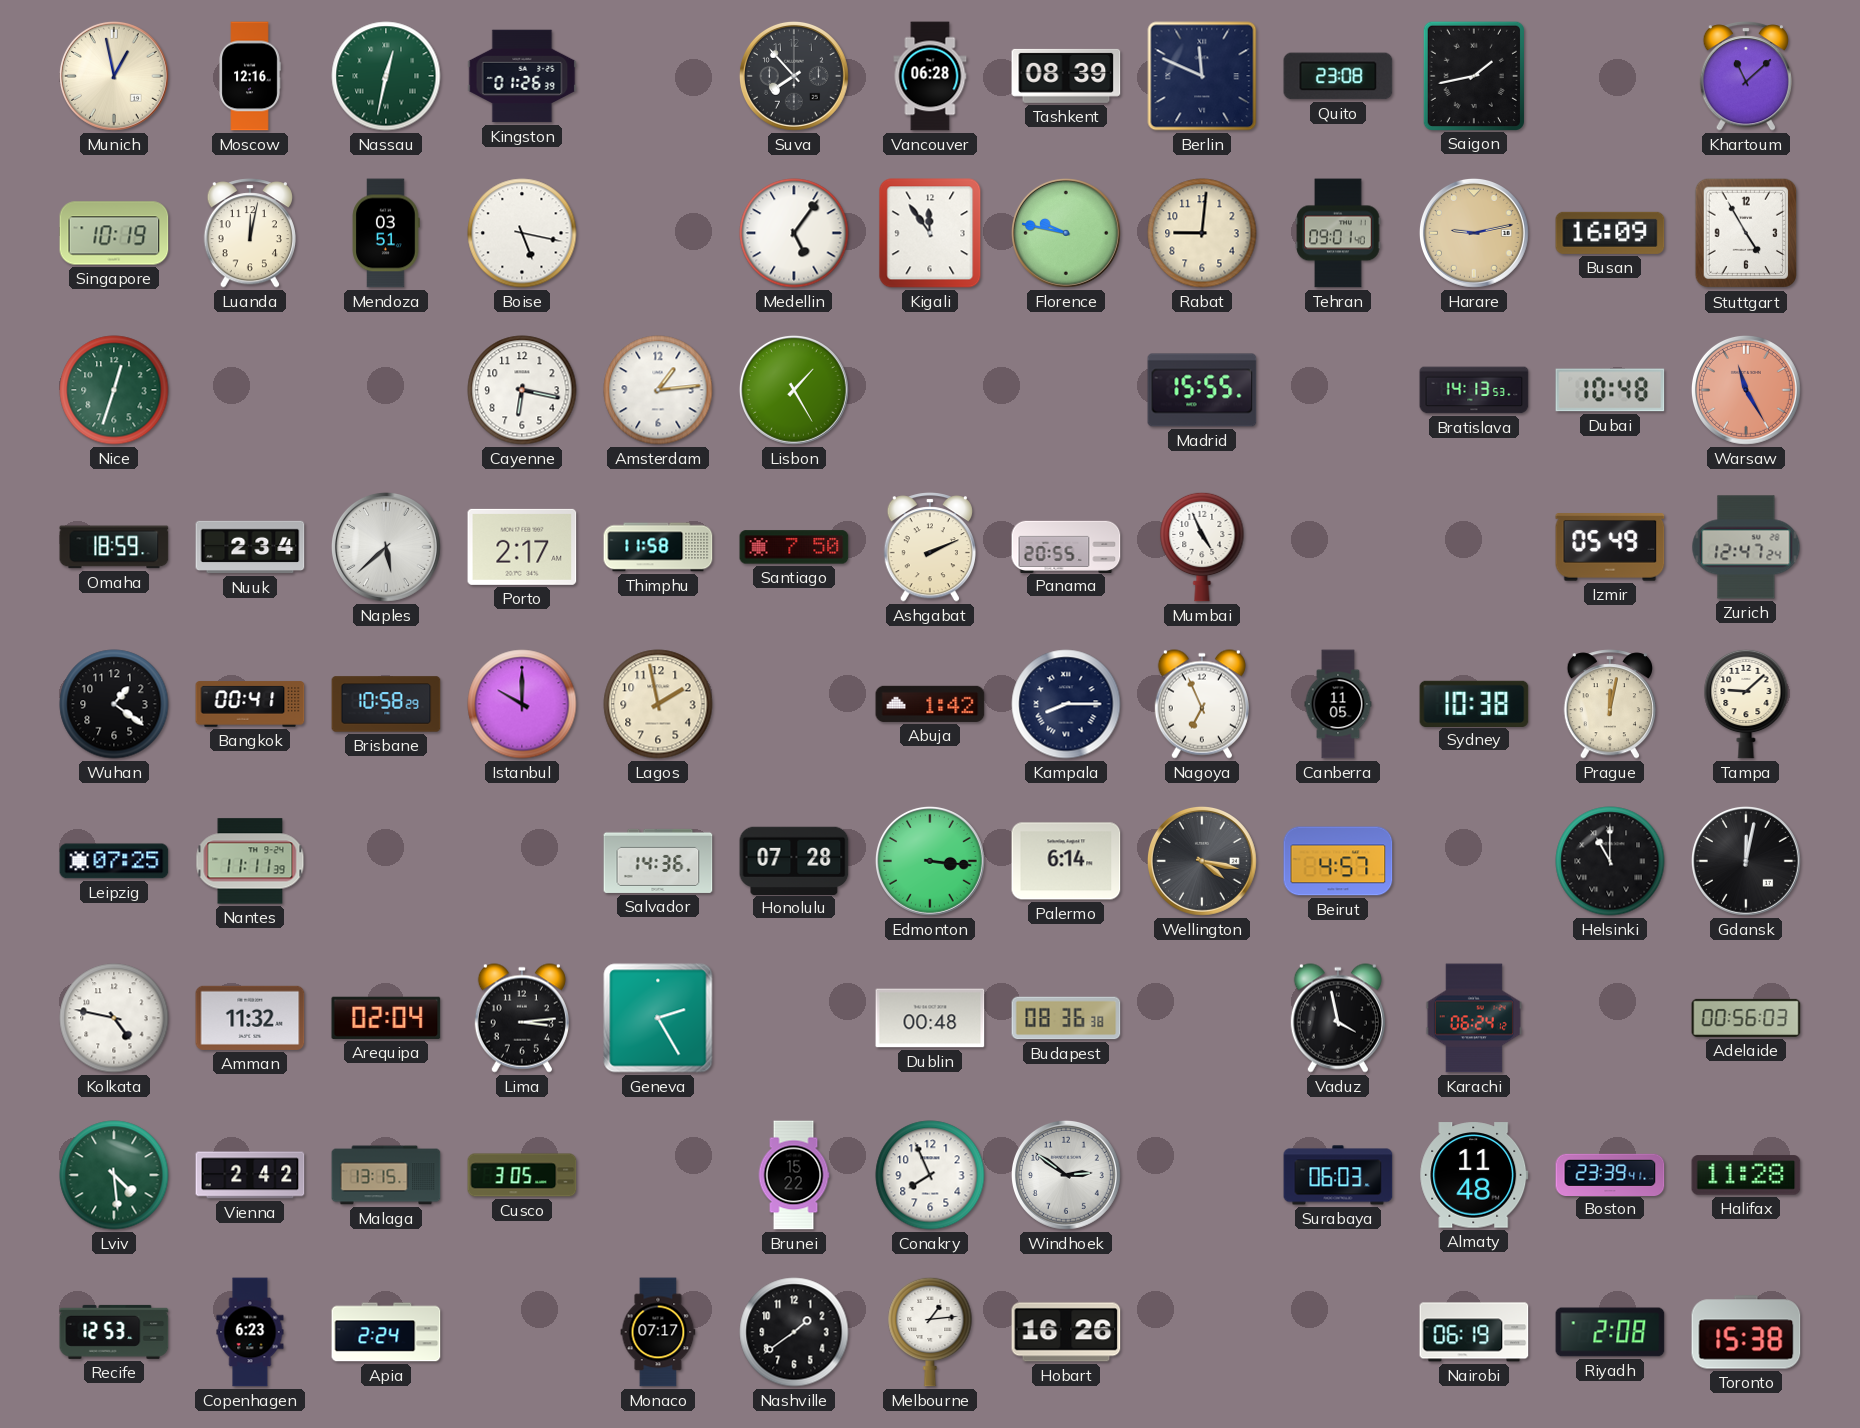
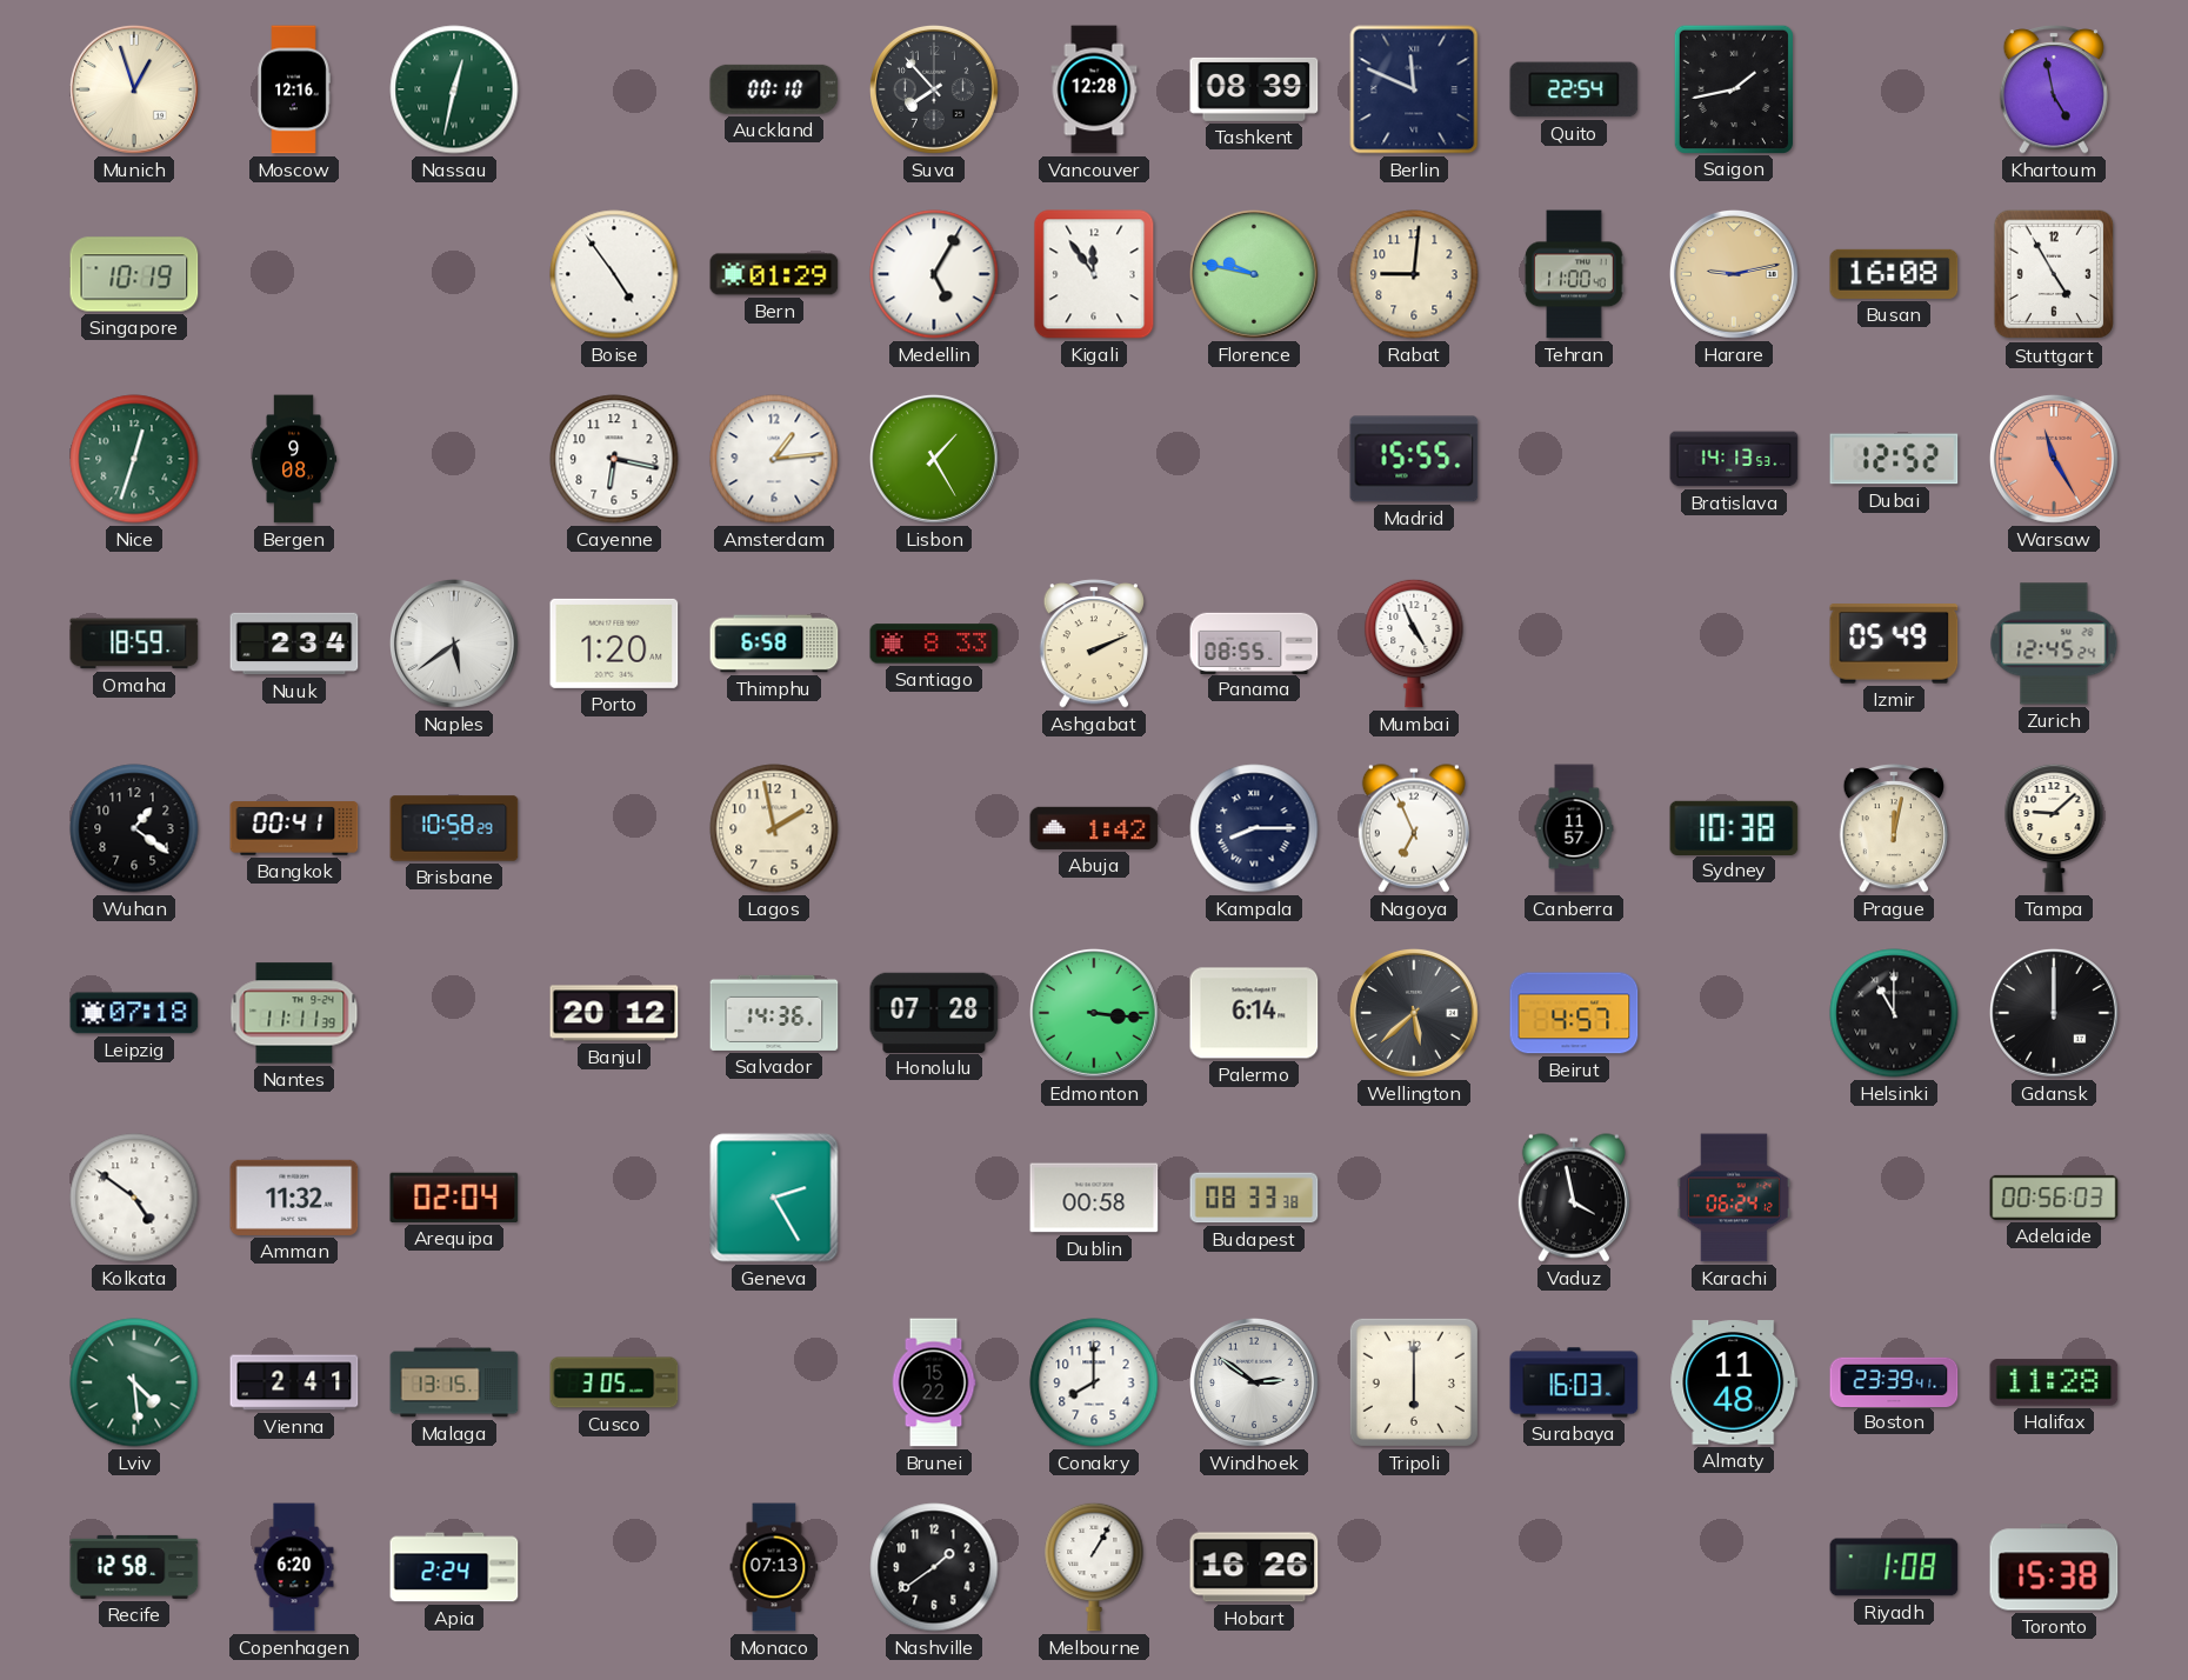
Munich: 12:58 -> 12:57 (134, 89)
Kingston: 01:26 -> none (522, 76)
Auckland: none -> 00:10 (774, 89)
Vancouver: 06:28 -> 12:28 (1094, 89)
Quito: 23:08 -> 22:54 (1574, 89)
Khartoum: 11:08 -> 4:58 (2054, 89)
Luanda: 12:02 -> none (250, 233)
Mendoza: 03:51 -> none (386, 233)
Boise: 5:17 -> 4:54 (614, 274)
Bern: none -> 01:29 (774, 274)
Medellin: 5:06 -> 5:05 (934, 274)
Tehran: 09:01 -> 11:00 (1574, 274)
Busan: 16:09 -> 16:08 (1894, 274)
Bergen: none -> 9:08 (294, 459)
Dubai: 10:48 -> 12:52 (1894, 459)
Naples: 5:38 -> 5:39 (454, 644)
Porto: 2:17 -> 1:20 (614, 644)
Thimphu: 11:58 -> 6:58 (774, 644)
Santiago: 7:50 -> 8:33 (934, 644)
Panama: 20:55 -> 08:55 (1254, 642)
Zurich: 12:47 -> 12:45 (2054, 644)
Istanbul: 10:00 -> none (522, 704)
Canberra: 11:05 -> 11:57 (1574, 828)
Leipzig: 07:25 -> 07:18 (134, 1013)
Banjul: none -> 20:12 (614, 1013)
Wellington: 4:17 -> 5:38 (1414, 1013)
Gdansk: 12:02 -> 12:00 (2054, 1013)
Kolkata: 4:47 -> 4:51 (134, 1198)
Lima: 3:14 -> none (522, 1018)
Dublin: 00:48 -> 00:58 (1094, 1198)
Budapest: 08:36 -> 08:33 (1254, 1198)
Vienna: 2:42 -> 2:41 (294, 1382)
Conakry: 7:56 -> 8:00 (1094, 1382)
Tripoli: none -> 6:00 (1414, 1382)
Surabaya: 06:03 -> 16:03 (1574, 1382)
Recife: 12:53 -> 12:58 (134, 1567)
Copenhagen: 6:23 -> 6:20 (294, 1567)
Monaco: 07:17 -> 07:13 (774, 1567)
Melbourne: 1:14 -> 1:05 (1094, 1567)
Nairobi: 06:19 -> none (1474, 1332)
Riyadh: 2:08 -> 1:08 (1894, 1567)
